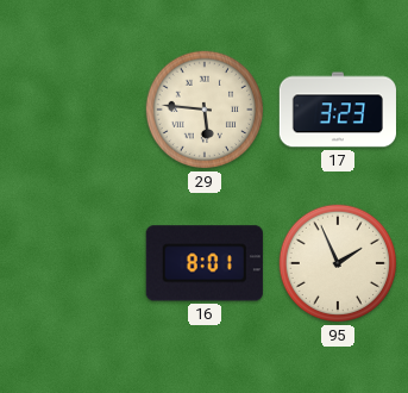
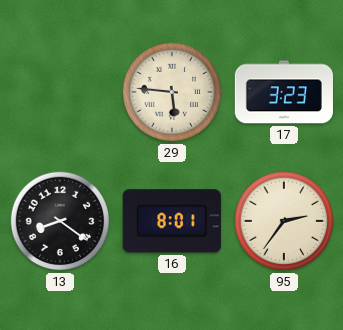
13: none -> 8:21 (60, 221)
95: 1:56 -> 2:36 (284, 221)
